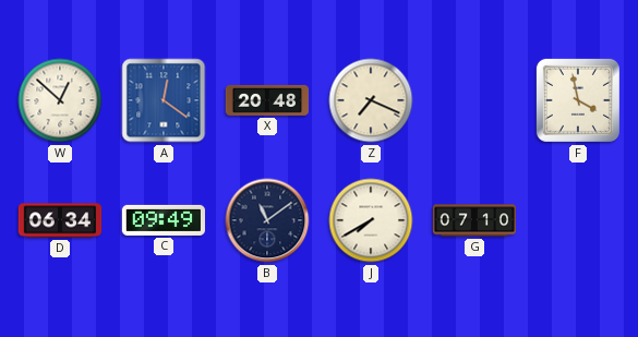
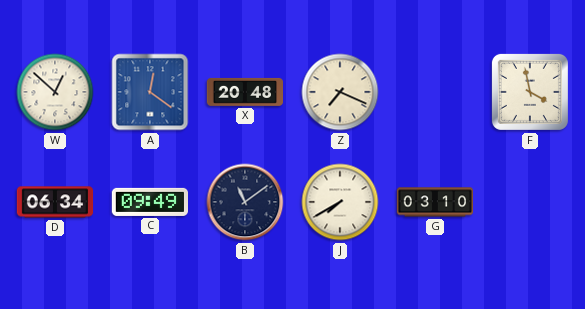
G: 07:10 -> 03:10 (434, 202)
